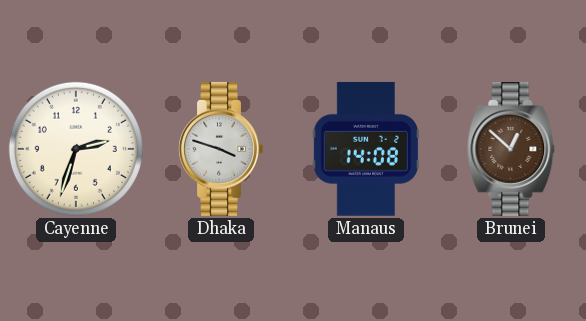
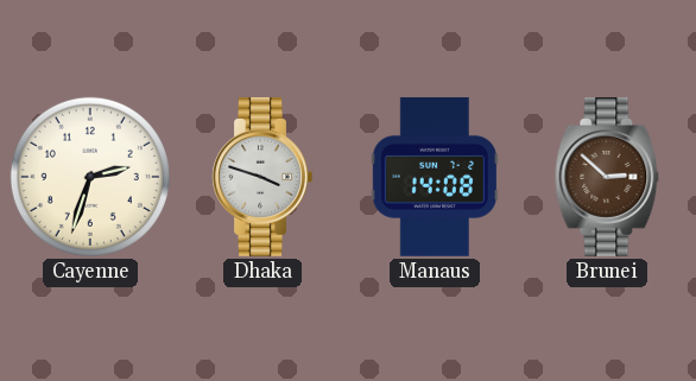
Brunei: 12:52 -> 2:52 (607, 177)
